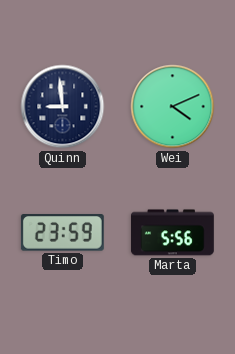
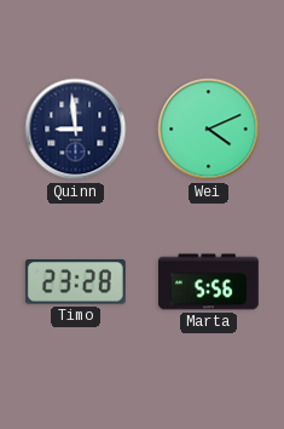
Timo: 23:59 -> 23:28 (75, 282)
